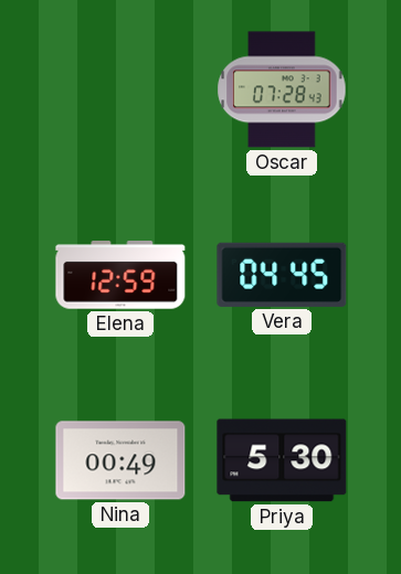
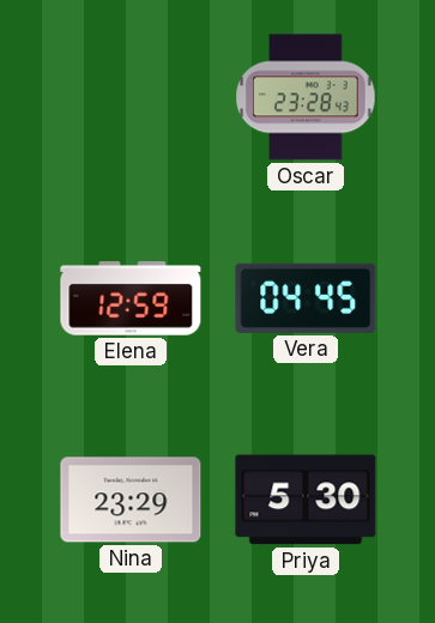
Oscar: 07:28 -> 23:28 (306, 97)
Nina: 00:49 -> 23:29 (131, 500)
